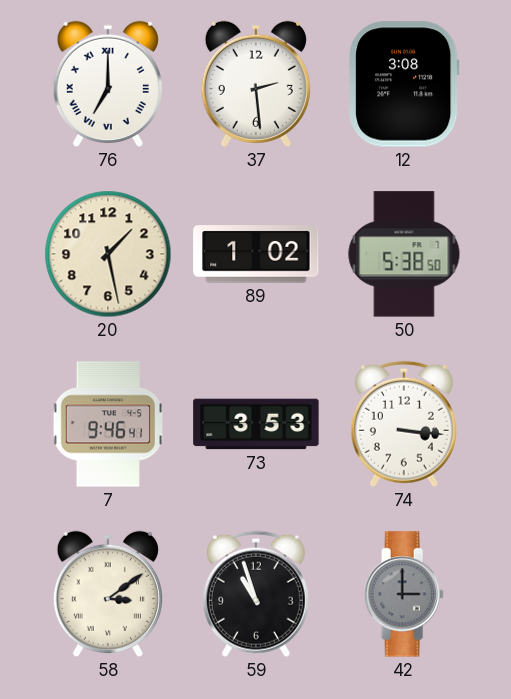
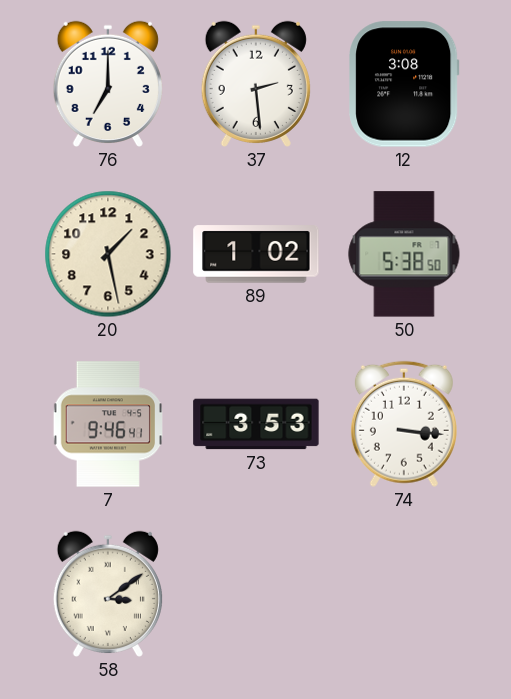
76 numerals: Roman -> Arabic (108, 84)
59: 10:57 -> none (256, 594)
42: 3:00 -> none (404, 594)
